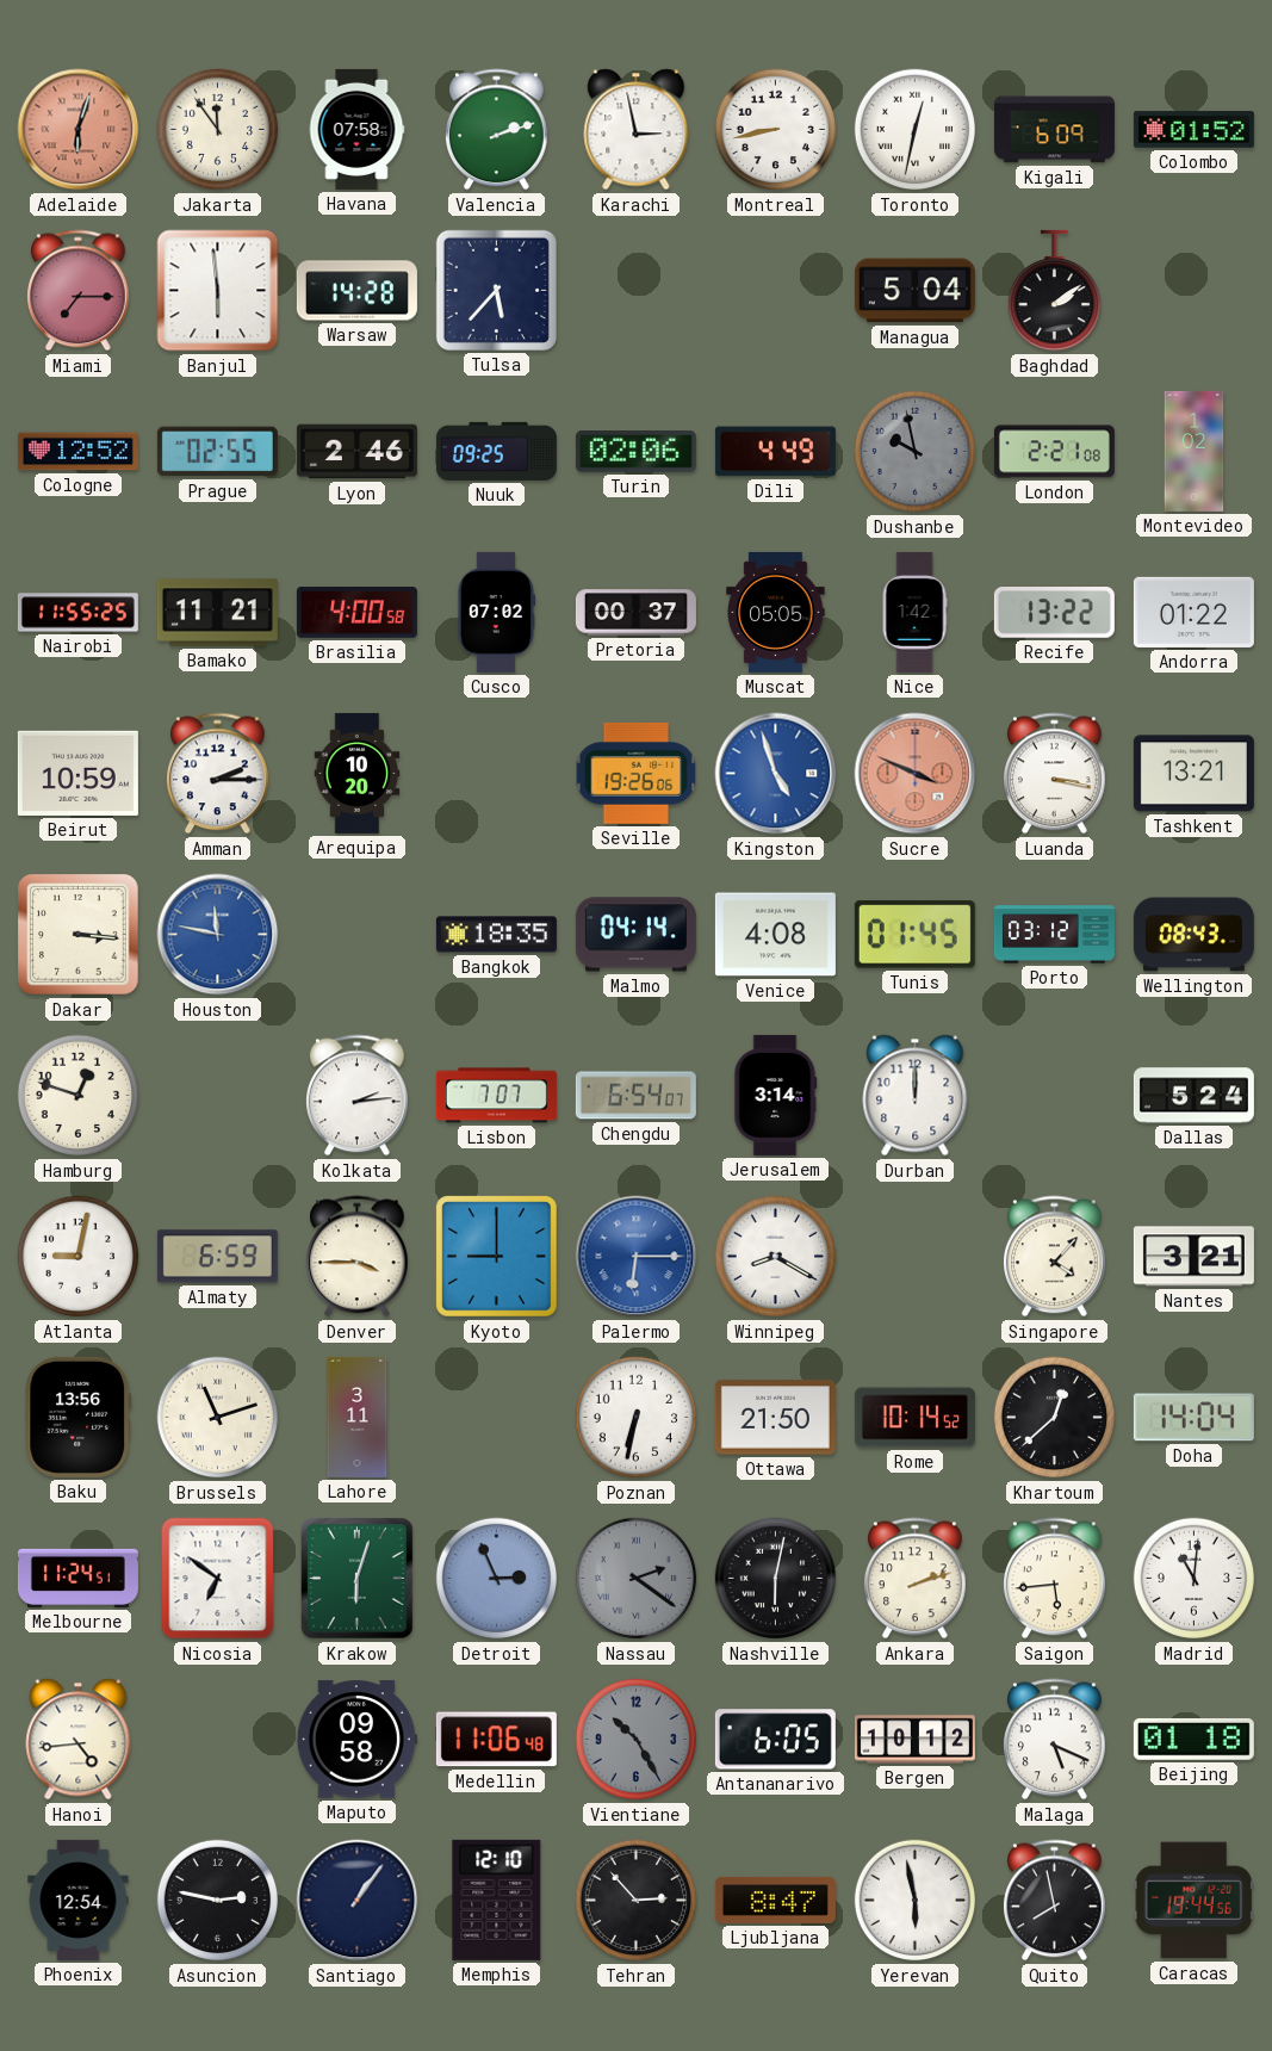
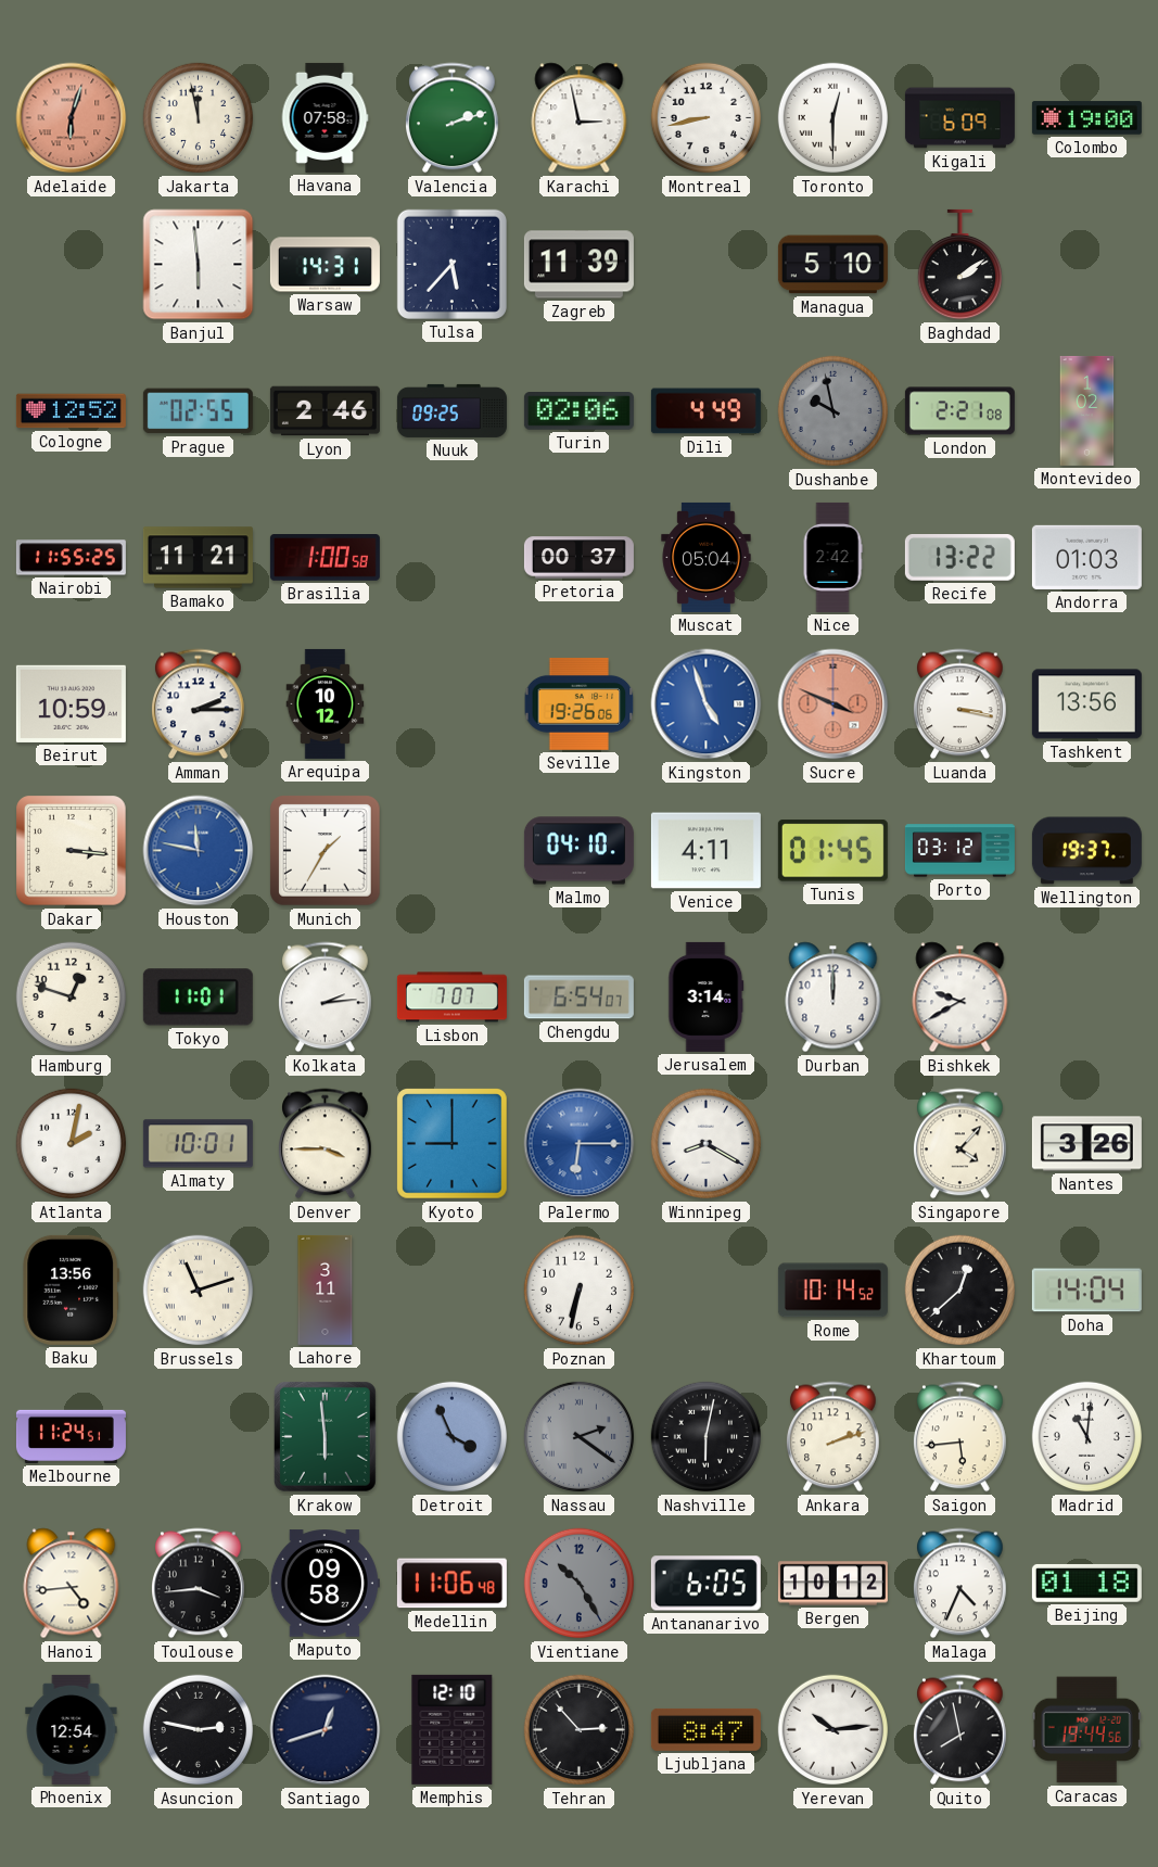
Jakarta: 11:54 -> 11:58 (199, 118)
Toronto: 12:32 -> 12:30 (833, 118)
Colombo: 01:52 -> 19:00 (1086, 118)
Miami: 7:15 -> none (79, 291)
Warsaw: 14:28 -> 14:31 (325, 265)
Zagreb: none -> 11:39 (578, 265)
Managua: 5:04 -> 5:10 (832, 265)
Brasilia: 4:00 -> 1:00 (325, 558)
Cusco: 07:02 -> none (497, 612)
Muscat: 05:05 -> 05:04 (707, 557)
Nice: 1:42 -> 2:42 (832, 557)
Andorra: 01:22 -> 01:03 (1086, 557)
Arequipa: 10:20 -> 10:12 (326, 703)
Tashkent: 13:21 -> 13:56 (1086, 704)
Munich: none -> 1:35 (326, 851)
Bangkok: 18:35 -> none (496, 935)
Malmo: 04:14 -> 04:10 (578, 851)
Venice: 4:08 -> 4:11 (705, 851)
Wellington: 08:43 -> 19:37 (1086, 851)
Tokyo: none -> 11:01 (198, 998)
Bishkek: none -> 9:40 (960, 998)
Dallas: 5:24 -> none (1193, 1096)
Atlanta: 9:02 -> 2:02 (72, 1144)
Almaty: 6:59 -> 10:01 (198, 1144)
Nantes: 3:21 -> 3:26 (1086, 1144)
Ottawa: 21:50 -> none (775, 1418)
Nicosia: 6:51 -> none (218, 1579)
Krakow: 6:03 -> 5:59 (326, 1437)
Detroit: 2:56 -> 3:56 (453, 1437)
Toulouse: none -> 3:44 (199, 1584)
Malaga: 5:19 -> 4:34 (960, 1584)
Santiago: 1:06 -> 12:42 (326, 1730)
Yerevan: 5:58 -> 10:14 (833, 1730)
